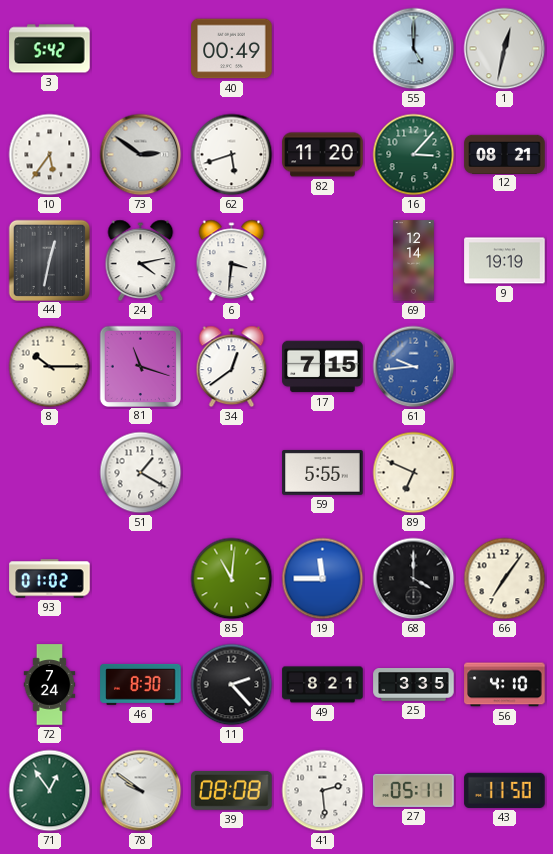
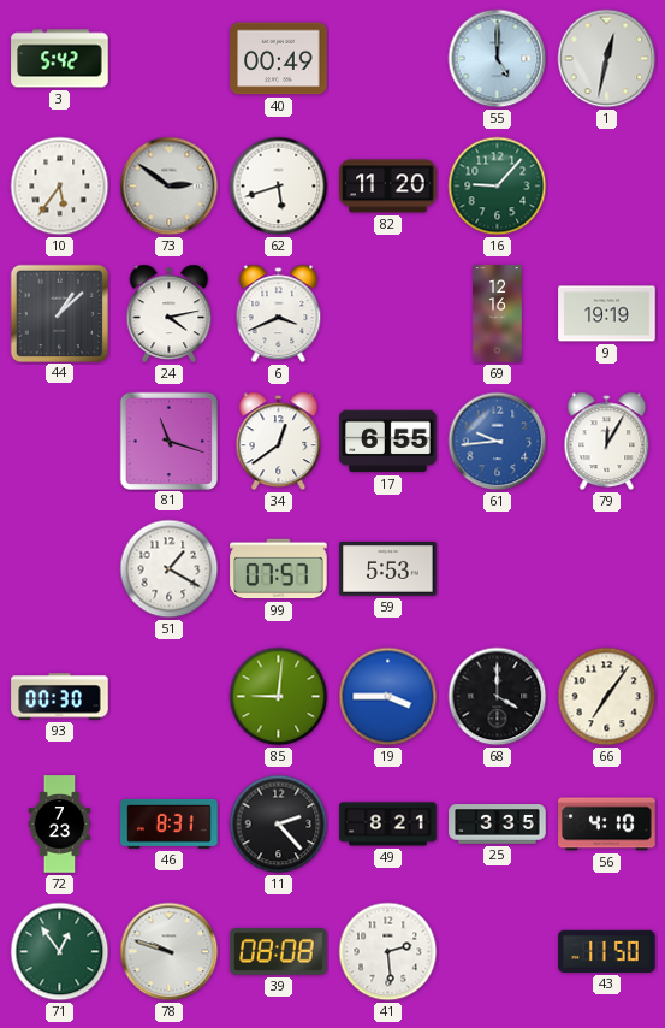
16: 3:07 -> 9:07 (498, 187)
12: 08:21 -> none (505, 154)
44: 12:32 -> 1:08 (59, 313)
6: 3:31 -> 3:41 (279, 314)
69: 12:14 -> 12:16 (498, 314)
8: 10:15 -> none (50, 367)
17: 7:15 -> 6:55 (388, 442)
79: none -> 12:05 (607, 442)
99: none -> 07:57 (279, 569)
59: 5:55 -> 5:53 (388, 568)
89: 6:49 -> none (414, 473)
93: 01:02 -> 00:30 (60, 697)
85: 11:01 -> 9:01 (279, 697)
19: 11:45 -> 3:45 (388, 697)
72: 7:24 -> 7:23 (60, 825)
46: 8:30 -> 8:31 (170, 823)
78: 9:51 -> 9:48 (170, 952)
27: 05:11 -> none (414, 790)
